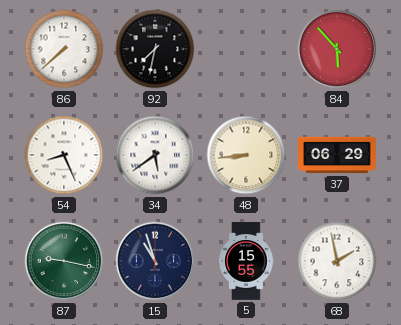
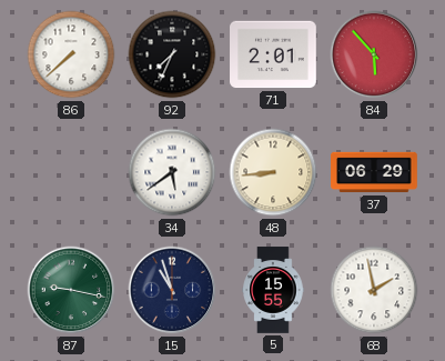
92: 7:32 -> 7:34 (172, 54)
71: none -> 2:01 (274, 54)
54: 8:26 -> none (64, 155)
